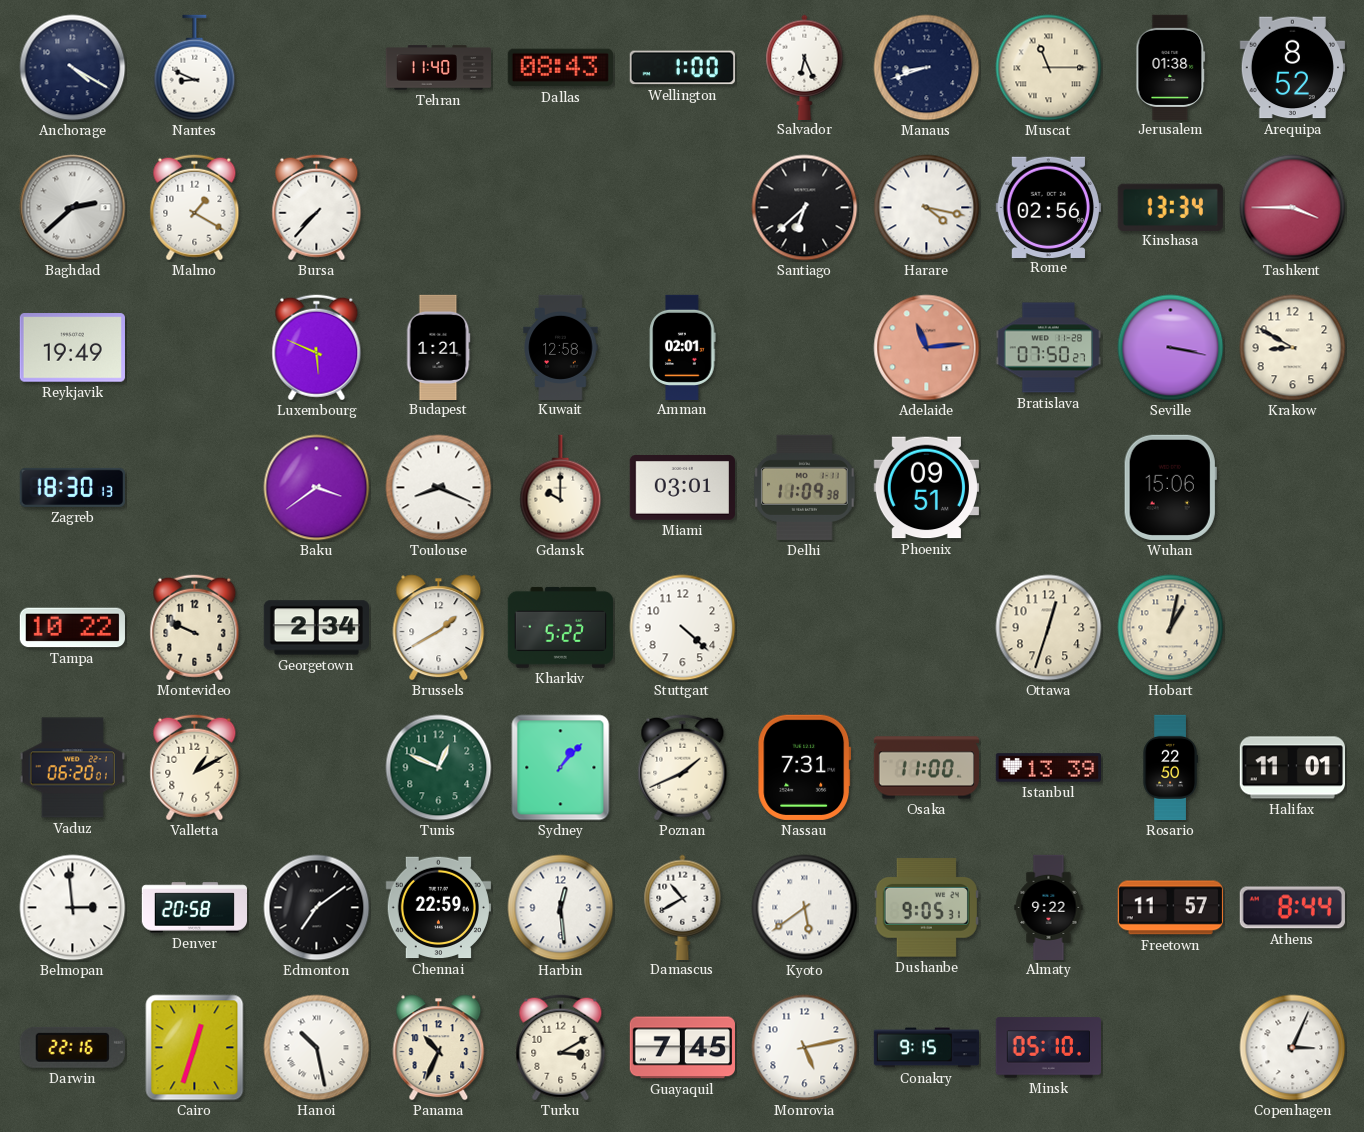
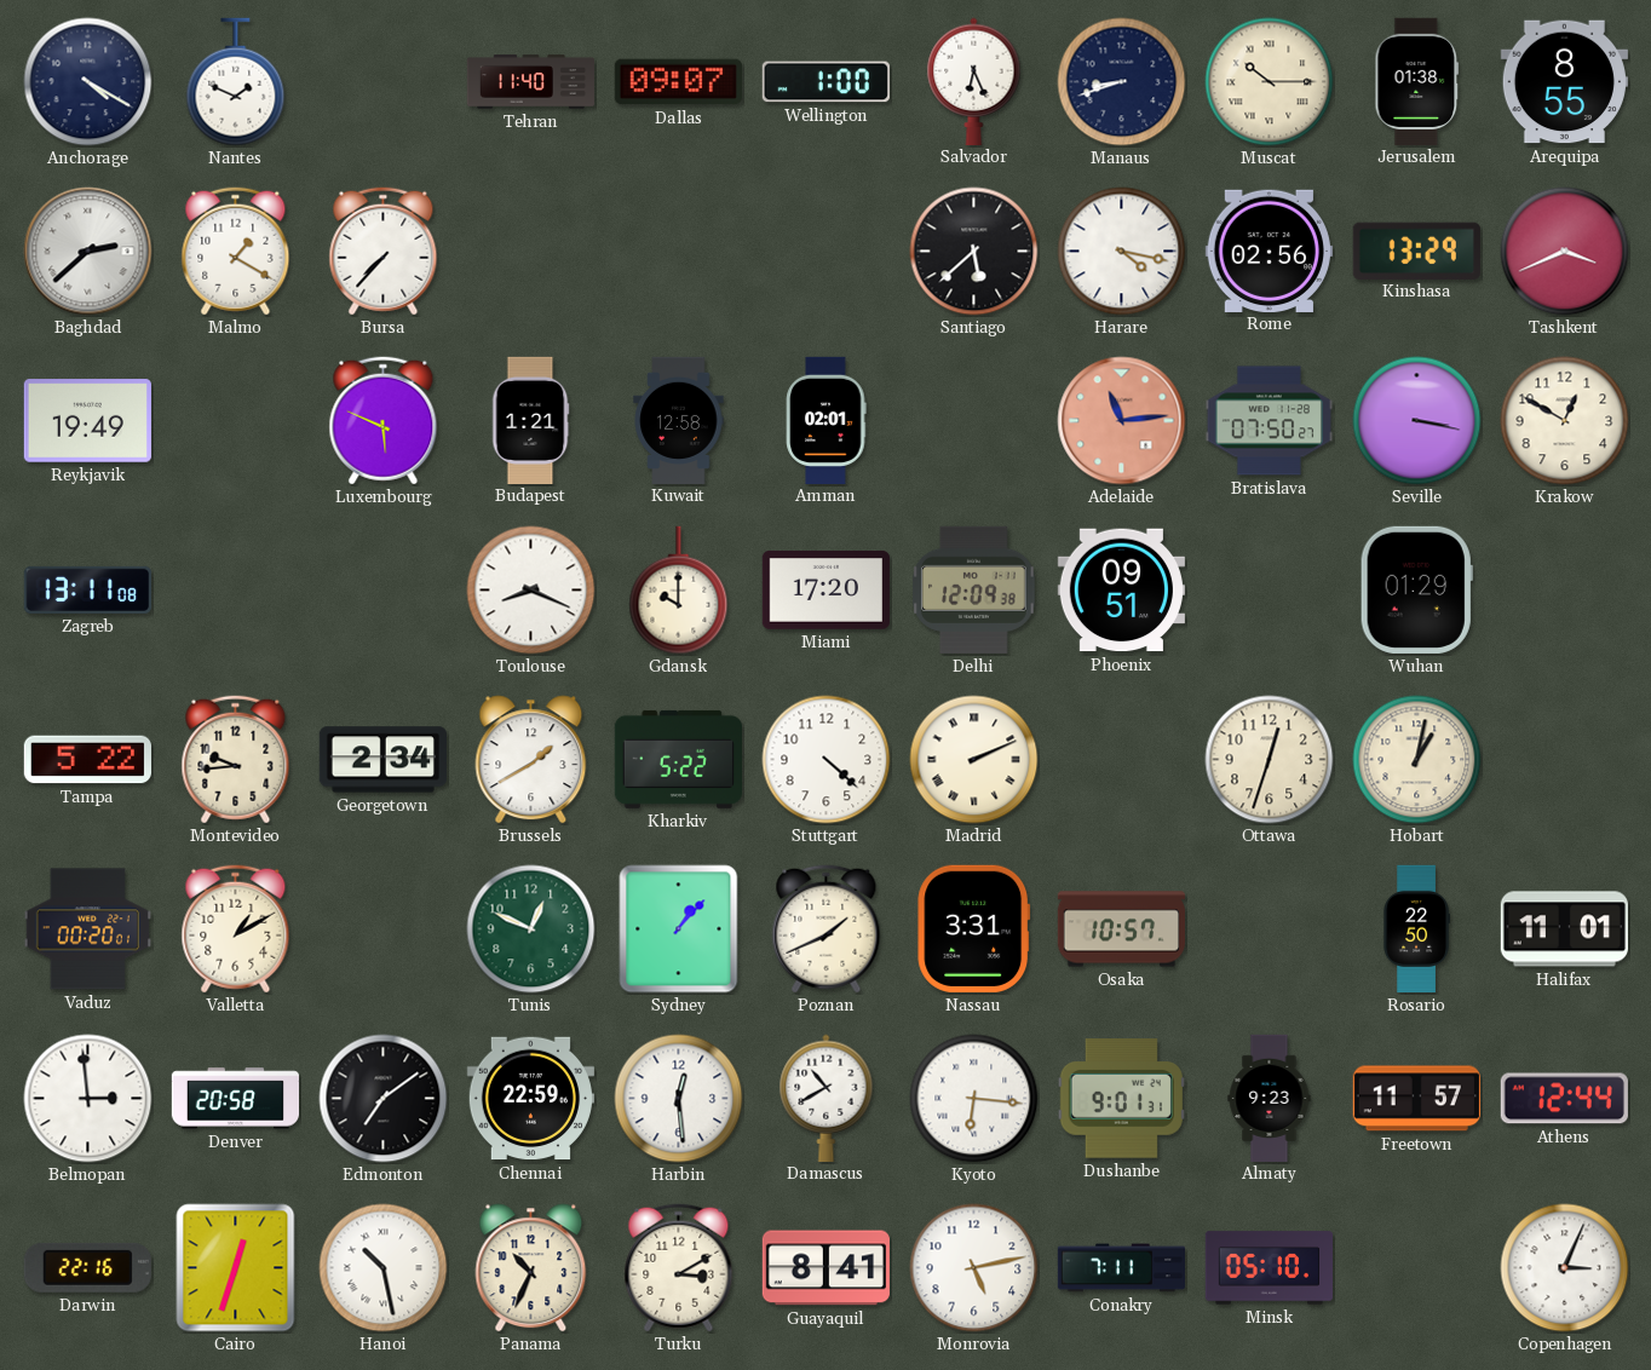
Nantes: 8:49 -> 1:49 (236, 82)
Dallas: 08:43 -> 09:07 (678, 82)
Muscat: 11:15 -> 10:15 (1270, 82)
Arequipa: 8:52 -> 8:55 (1564, 82)
Santiago: 6:38 -> 5:38 (974, 252)
Kinshasa: 13:34 -> 13:29 (1416, 251)
Tashkent: 3:45 -> 3:41 (1565, 252)
Krakow: 8:50 -> 12:50 (1565, 421)
Zagreb: 18:30 -> 13:11 (87, 589)
Baku: 3:39 -> none (317, 488)
Miami: 03:01 -> 17:20 (825, 591)
Delhi: 11:09 -> 12:09 (974, 589)
Wuhan: 15:06 -> 01:29 (1416, 589)
Tampa: 10:22 -> 5:22 (87, 760)
Montevideo: 9:49 -> 9:44 (236, 760)
Madrid: none -> 2:11 (974, 760)
Vaduz: 06:20 -> 00:20 (87, 929)
Nassau: 7:31 -> 3:31 (974, 928)
Osaka: 11:00 -> 10:57 (1121, 929)
Istanbul: 13:39 -> none (1048, 768)
Kyoto: 5:39 -> 6:16 (974, 1099)
Dushanbe: 9:05 -> 9:01 (1121, 1099)
Almaty: 9:22 -> 9:23 (1270, 1098)
Athens: 8:44 -> 12:44 (1564, 1099)
Guayaquil: 7:45 -> 8:41 (825, 1268)
Conakry: 9:15 -> 7:11 (1121, 1268)
